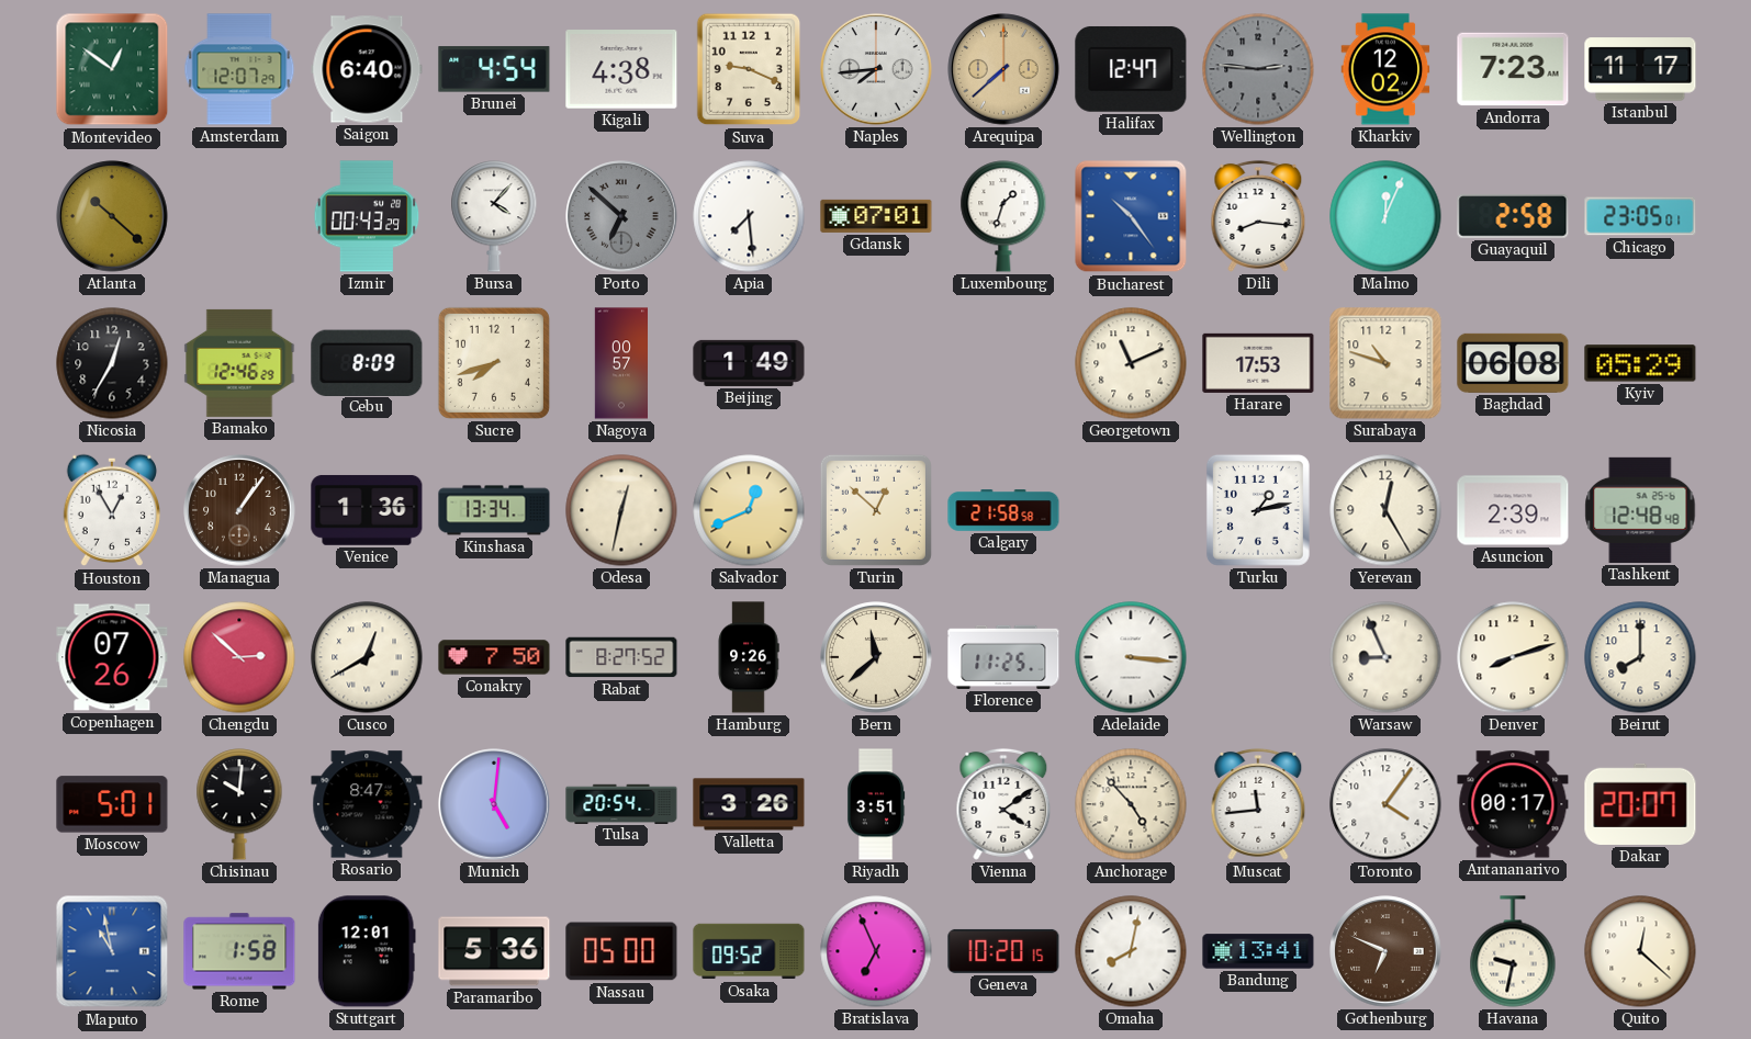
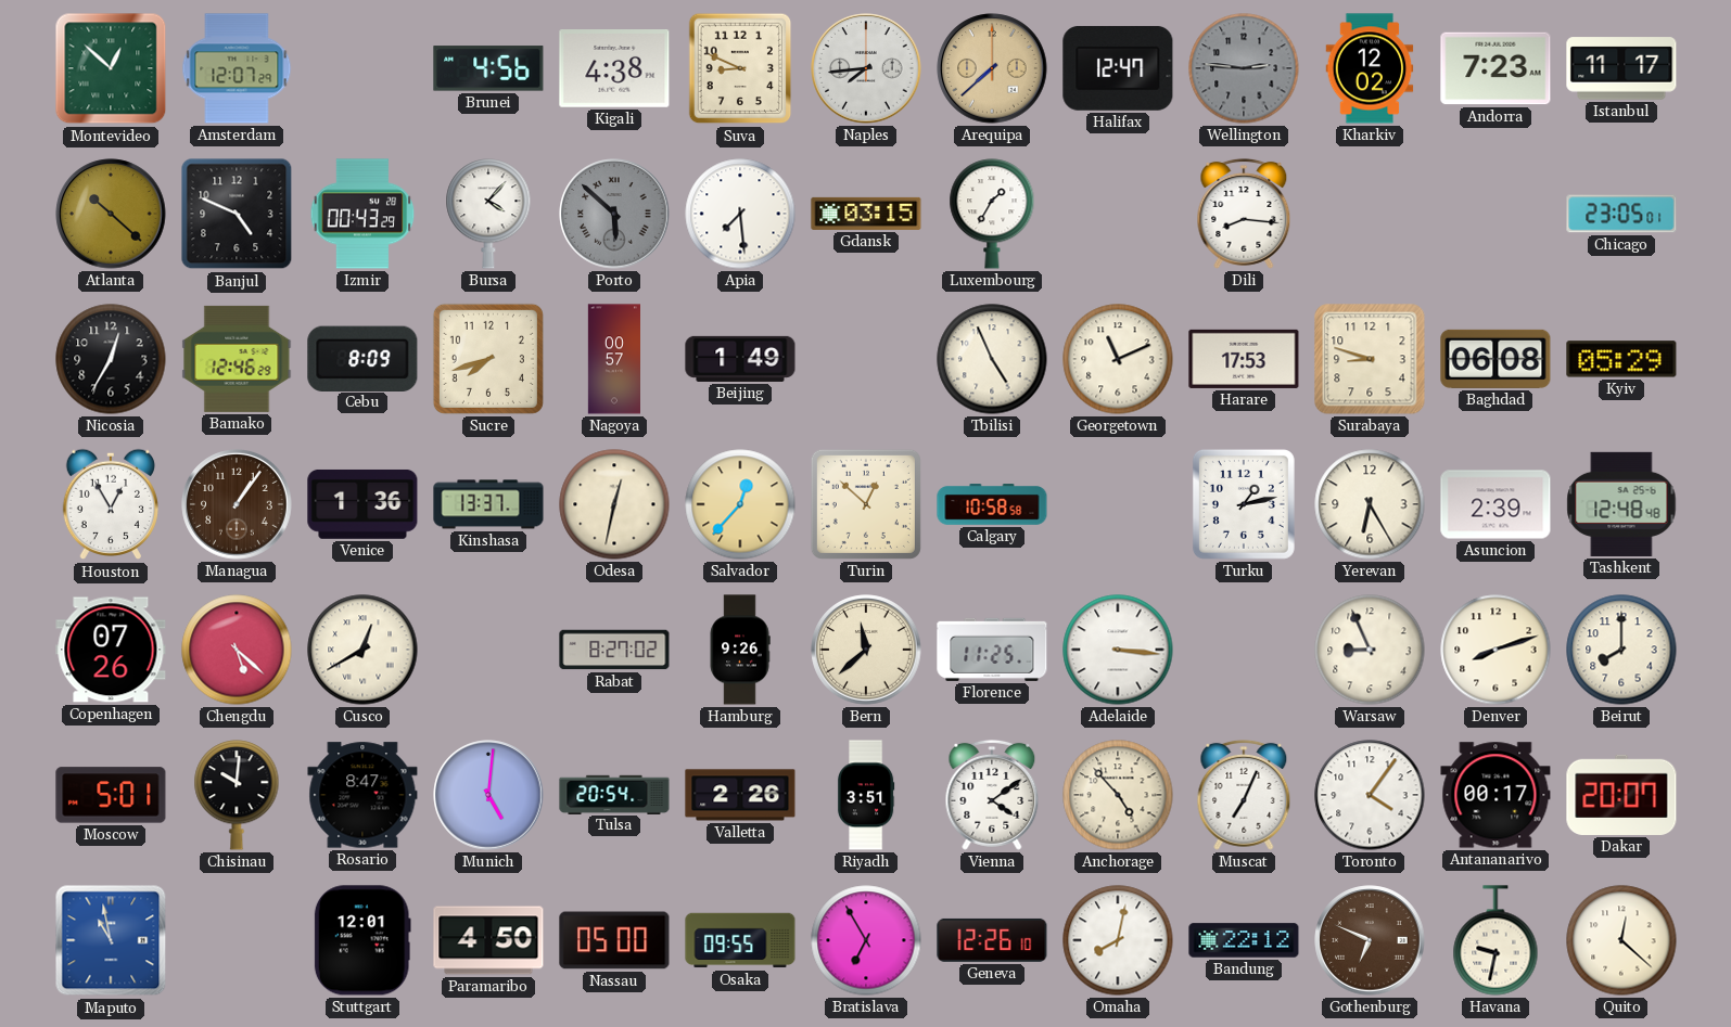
Montevideo: 12:51 -> 12:52 (111, 68)
Saigon: 6:40 -> none (367, 69)
Brunei: 4:54 -> 4:56 (488, 68)
Suva: 9:19 -> 8:49 (740, 68)
Banjul: none -> 4:49 (237, 214)
Porto: 6:52 -> 5:52 (614, 214)
Gdansk: 07:01 -> 03:15 (866, 214)
Luxembourg: 1:33 -> 1:35 (992, 214)
Bucharest: 10:24 -> none (1131, 216)
Malmo: 12:04 -> none (1385, 216)
Guayaquil: 2:58 -> none (1513, 217)
Tbilisi: none -> 4:56 (992, 359)
Surabaya: 10:48 -> 8:48 (1370, 359)
Kinshasa: 13:34 -> 13:37 (488, 504)
Salvador: 12:41 -> 12:37 (740, 504)
Calgary: 21:58 -> 10:58 (992, 504)
Yerevan: 12:25 -> 6:25 (1370, 504)
Chengdu: 2:52 -> 5:22 (237, 650)
Conakry: 7:50 -> none (494, 657)
Rabat: 8:27:52 -> 8:27:02 (614, 650)
Valletta: 3:26 -> 2:26 (740, 795)
Muscat: 11:44 -> 7:04 (1244, 795)
Rome: 1:58 -> none (239, 951)
Paramaribo: 5:36 -> 4:50 (488, 940)
Osaka: 09:52 -> 09:55 (740, 940)
Bratislava: 6:56 -> 6:55 (866, 940)
Geneva: 10:20 -> 12:26 (992, 940)
Bandung: 13:41 -> 22:12 (1244, 940)
